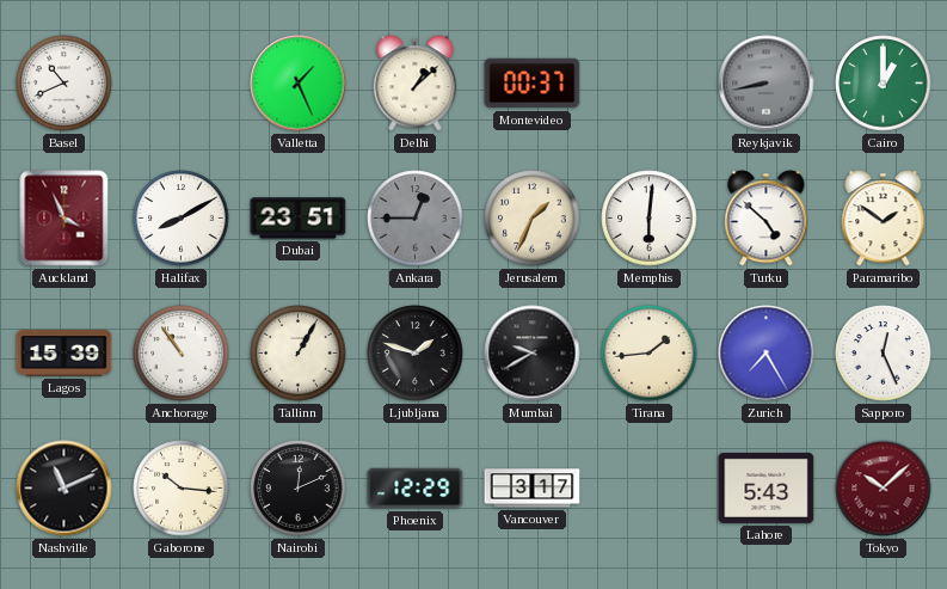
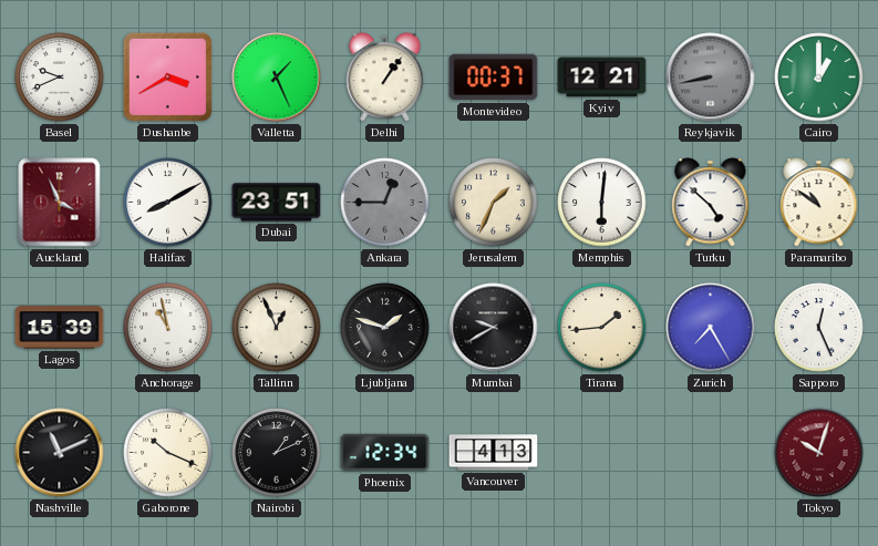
Basel: 10:41 -> 9:41 (60, 78)
Dushanbe: none -> 3:40 (167, 76)
Delhi: 1:08 -> 1:06 (385, 78)
Kyiv: none -> 12:21 (602, 78)
Paramaribo: 1:51 -> 10:51 (819, 203)
Anchorage: 10:54 -> 10:58 (168, 328)
Tallinn: 1:05 -> 12:56 (277, 328)
Gaborone: 10:16 -> 10:19 (168, 453)
Nairobi: 12:11 -> 1:11 (277, 453)
Phoenix: 12:29 -> 12:34 (385, 453)
Vancouver: 3:17 -> 4:13 (494, 453)
Lahore: 5:43 -> none (767, 487)
Tokyo: 10:08 -> 10:03 (819, 453)
